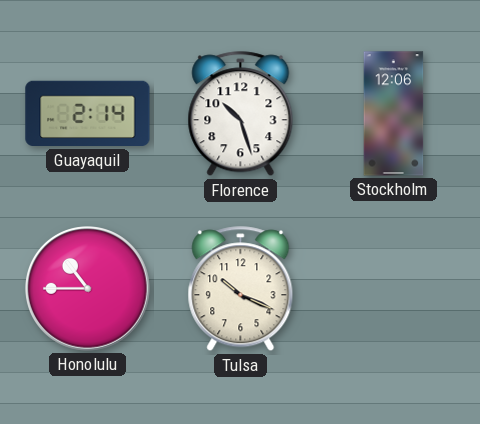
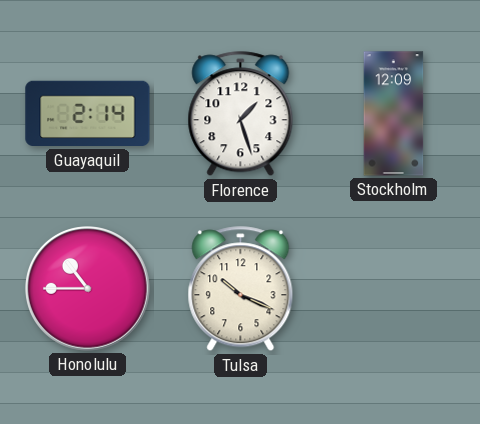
Florence: 10:27 -> 1:27 (241, 114)
Stockholm: 12:06 -> 12:09 (394, 114)
